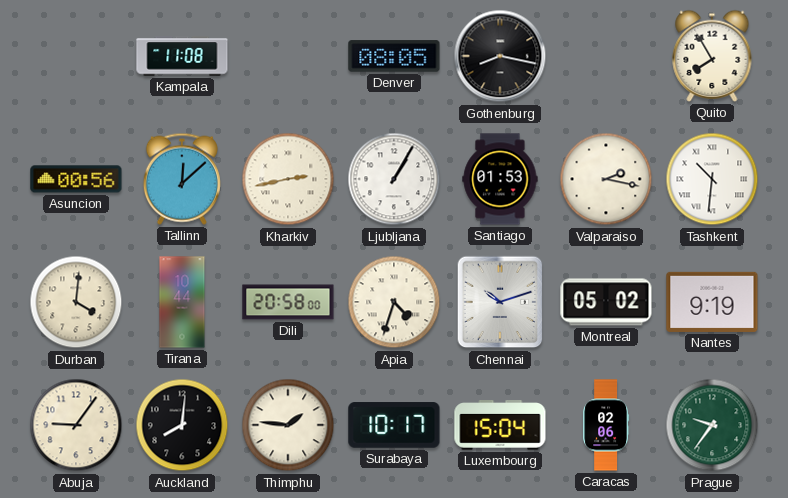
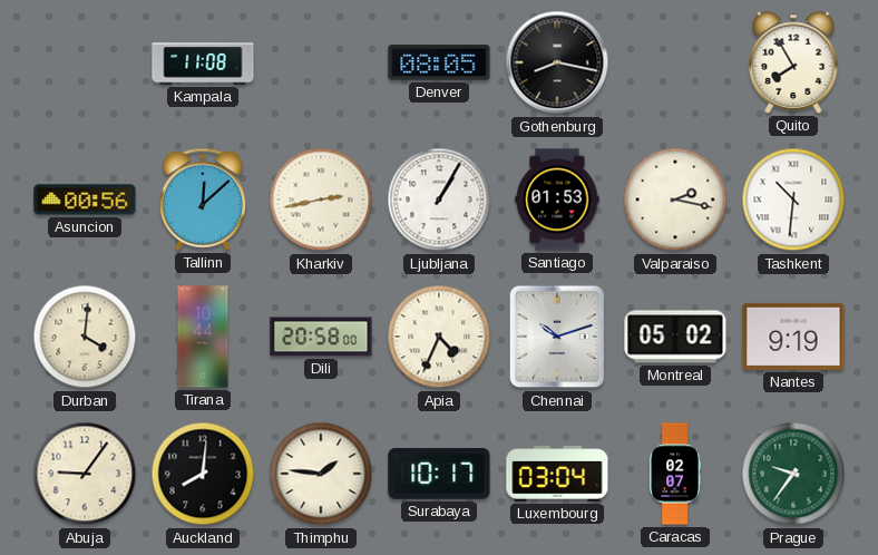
Apia: 4:33 -> 4:34 (439, 337)
Luxembourg: 15:04 -> 03:04 (557, 474)
Caracas: 02:06 -> 02:07 (675, 474)
